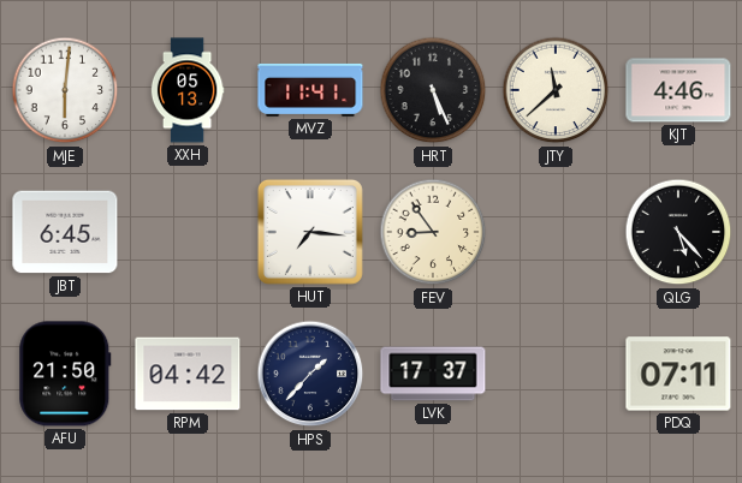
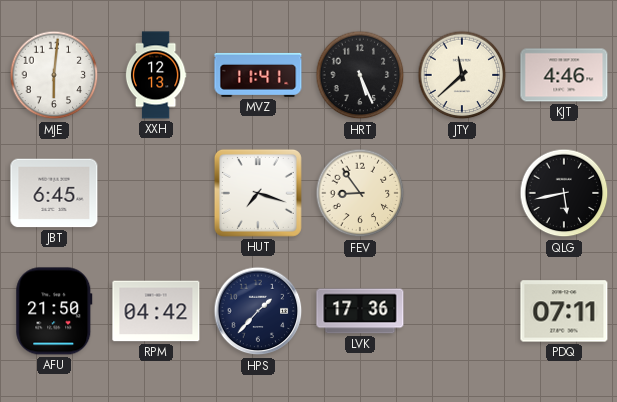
XXH: 05:13 -> 12:13 (156, 75)
HUT: 7:16 -> 7:18 (258, 193)
QLG: 5:23 -> 5:43 (564, 193)
LVK: 17:37 -> 17:36 (360, 311)
